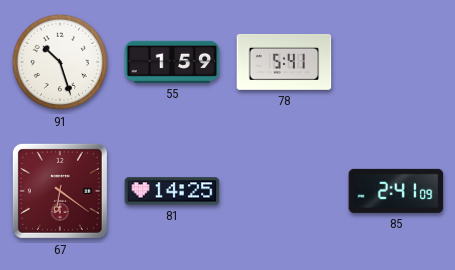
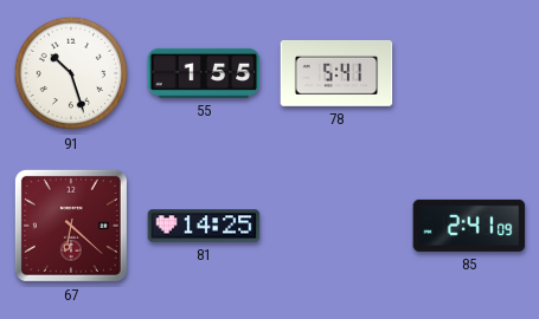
55: 1:59 -> 1:55 (204, 73)
67: 6:21 -> 6:22 (71, 226)
